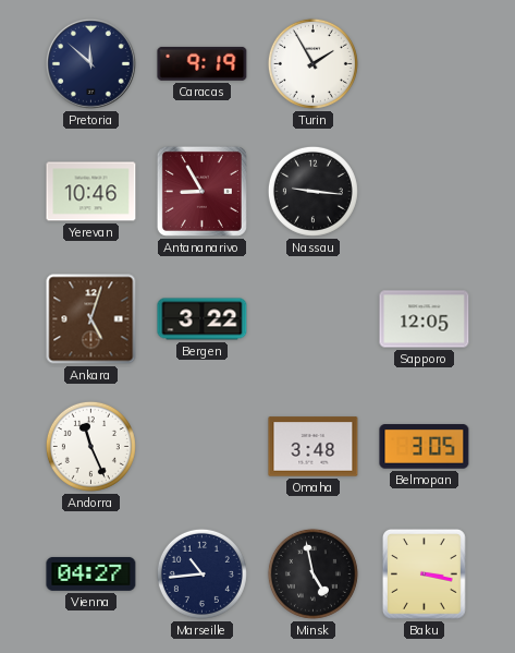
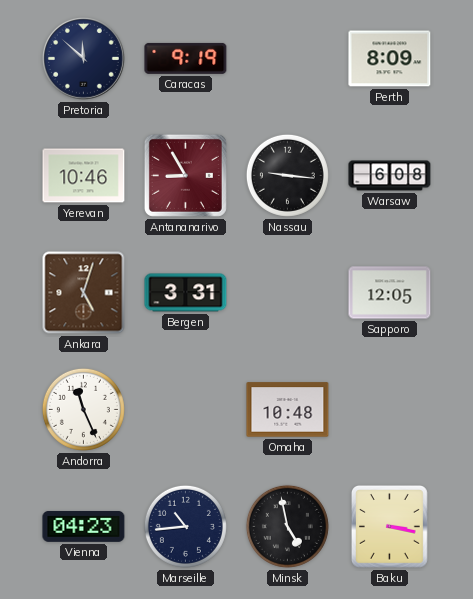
Turin: 1:55 -> none (312, 63)
Perth: none -> 8:09 (390, 59)
Warsaw: none -> 6:08 (390, 176)
Bergen: 3:22 -> 3:31 (186, 293)
Omaha: 3:48 -> 10:48 (288, 410)
Belmopan: 3:05 -> none (425, 447)
Vienna: 04:27 -> 04:23 (84, 527)
